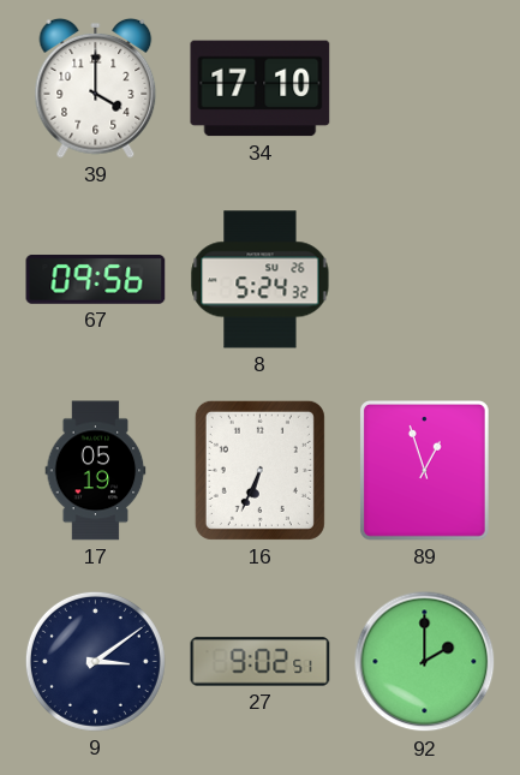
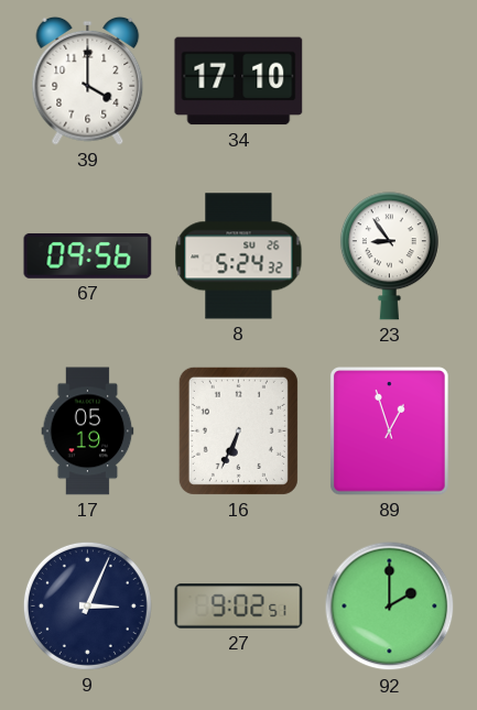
23: none -> 8:54 (389, 256)
9: 3:09 -> 3:04 (87, 605)
